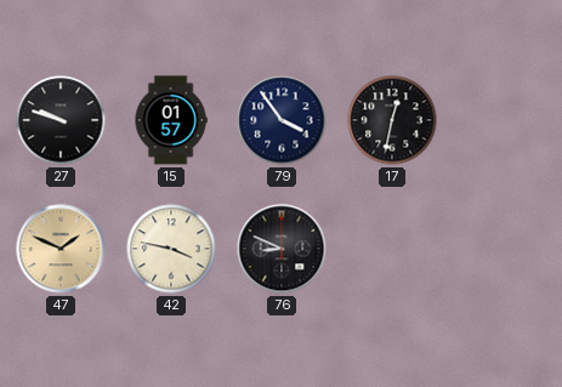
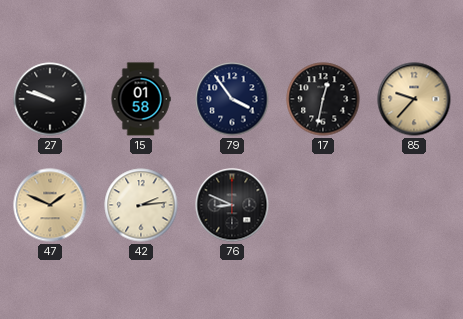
15: 01:57 -> 01:58 (141, 99)
85: none -> 9:37 (414, 99)
42: 3:47 -> 2:14 (141, 205)
